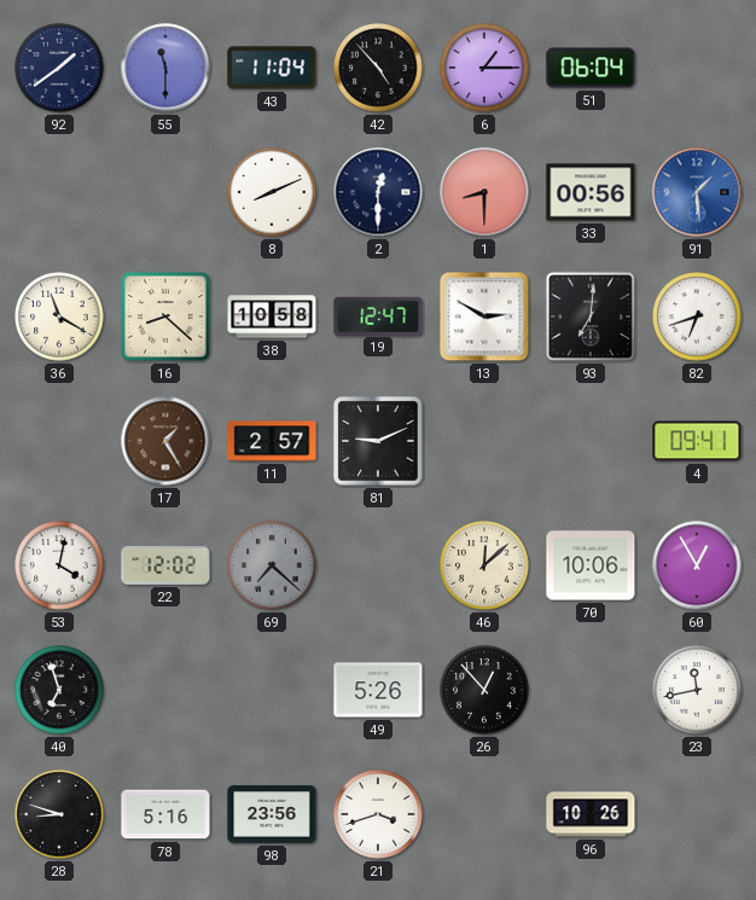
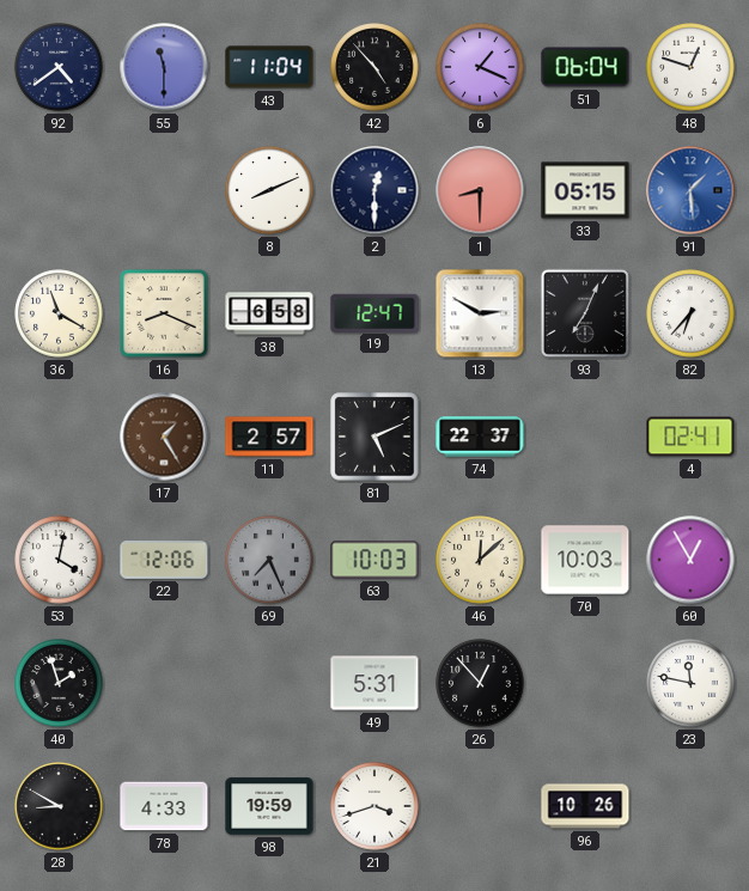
92: 1:39 -> 4:39 (59, 67)
6: 1:15 -> 1:19 (480, 67)
48: none -> 12:48 (690, 67)
33: 00:56 -> 05:15 (585, 190)
16: 8:22 -> 8:19 (164, 313)
38: 10:58 -> 6:58 (269, 313)
93: 7:01 -> 7:04 (585, 313)
82: 6:42 -> 6:37 (690, 313)
81: 9:11 -> 5:11 (374, 437)
74: none -> 22:37 (480, 437)
4: 09:41 -> 02:41 (690, 437)
22: 12:02 -> 12:06 (164, 560)
69: 7:22 -> 7:26 (269, 560)
63: none -> 10:03 (374, 560)
70: 10:06 -> 10:03 (585, 560)
40: 6:57 -> 1:57 (59, 683)
49: 5:26 -> 5:31 (374, 683)
23: 11:43 -> 11:47 (690, 683)
28: 8:48 -> 8:50 (59, 806)
78: 5:16 -> 4:33 (164, 806)
98: 23:56 -> 19:59 (269, 806)
